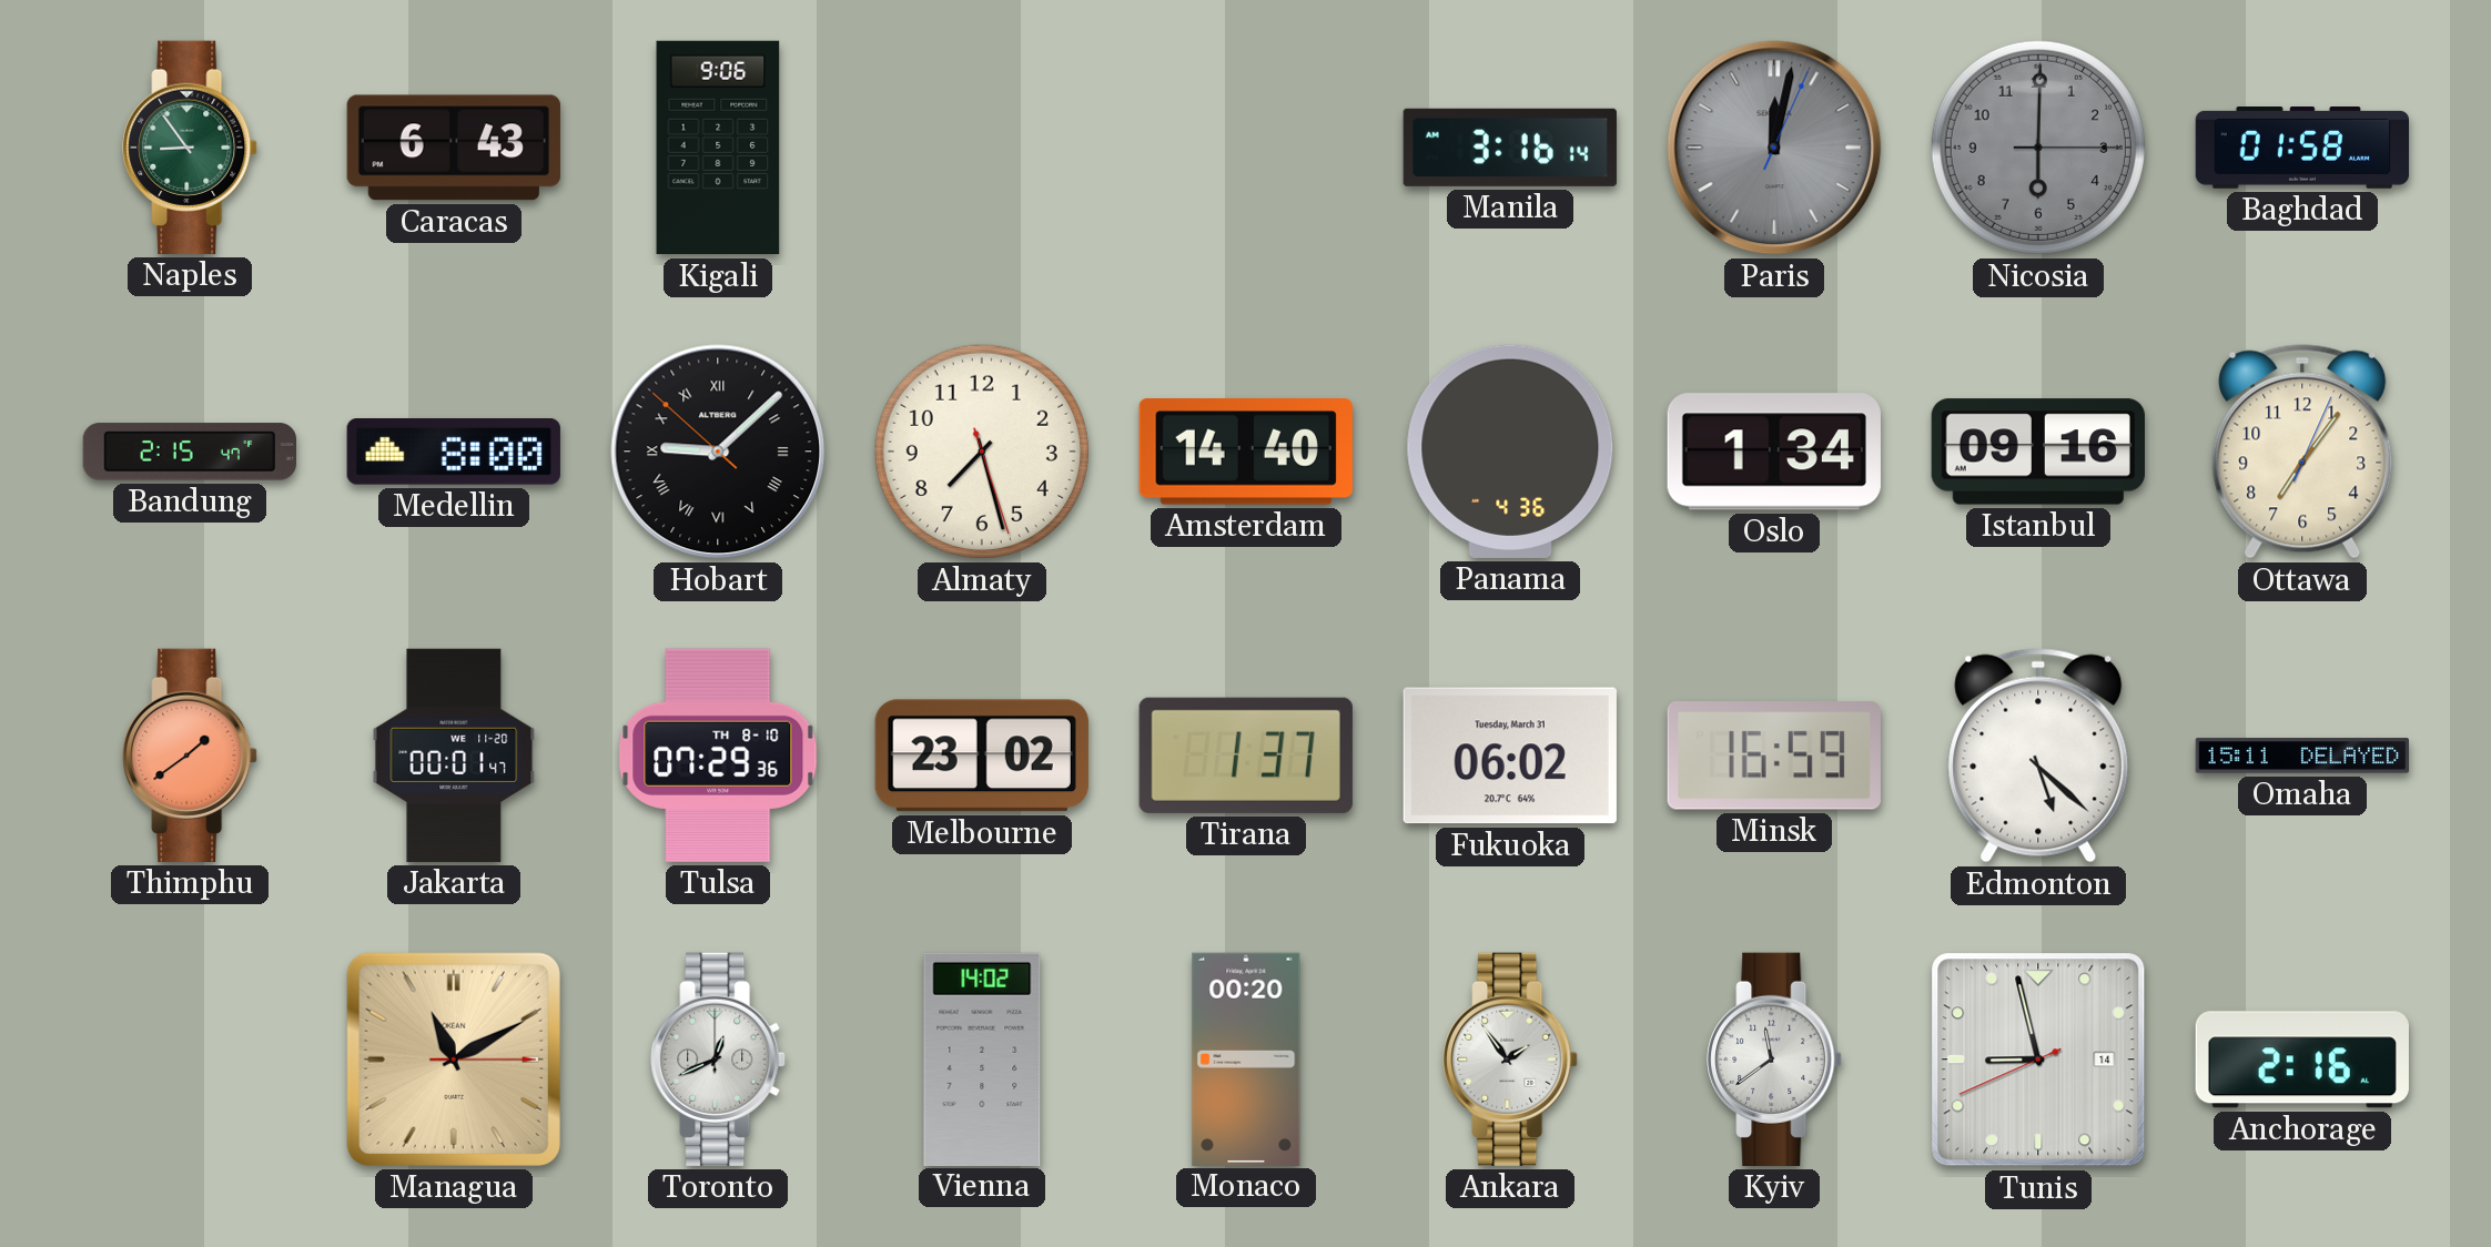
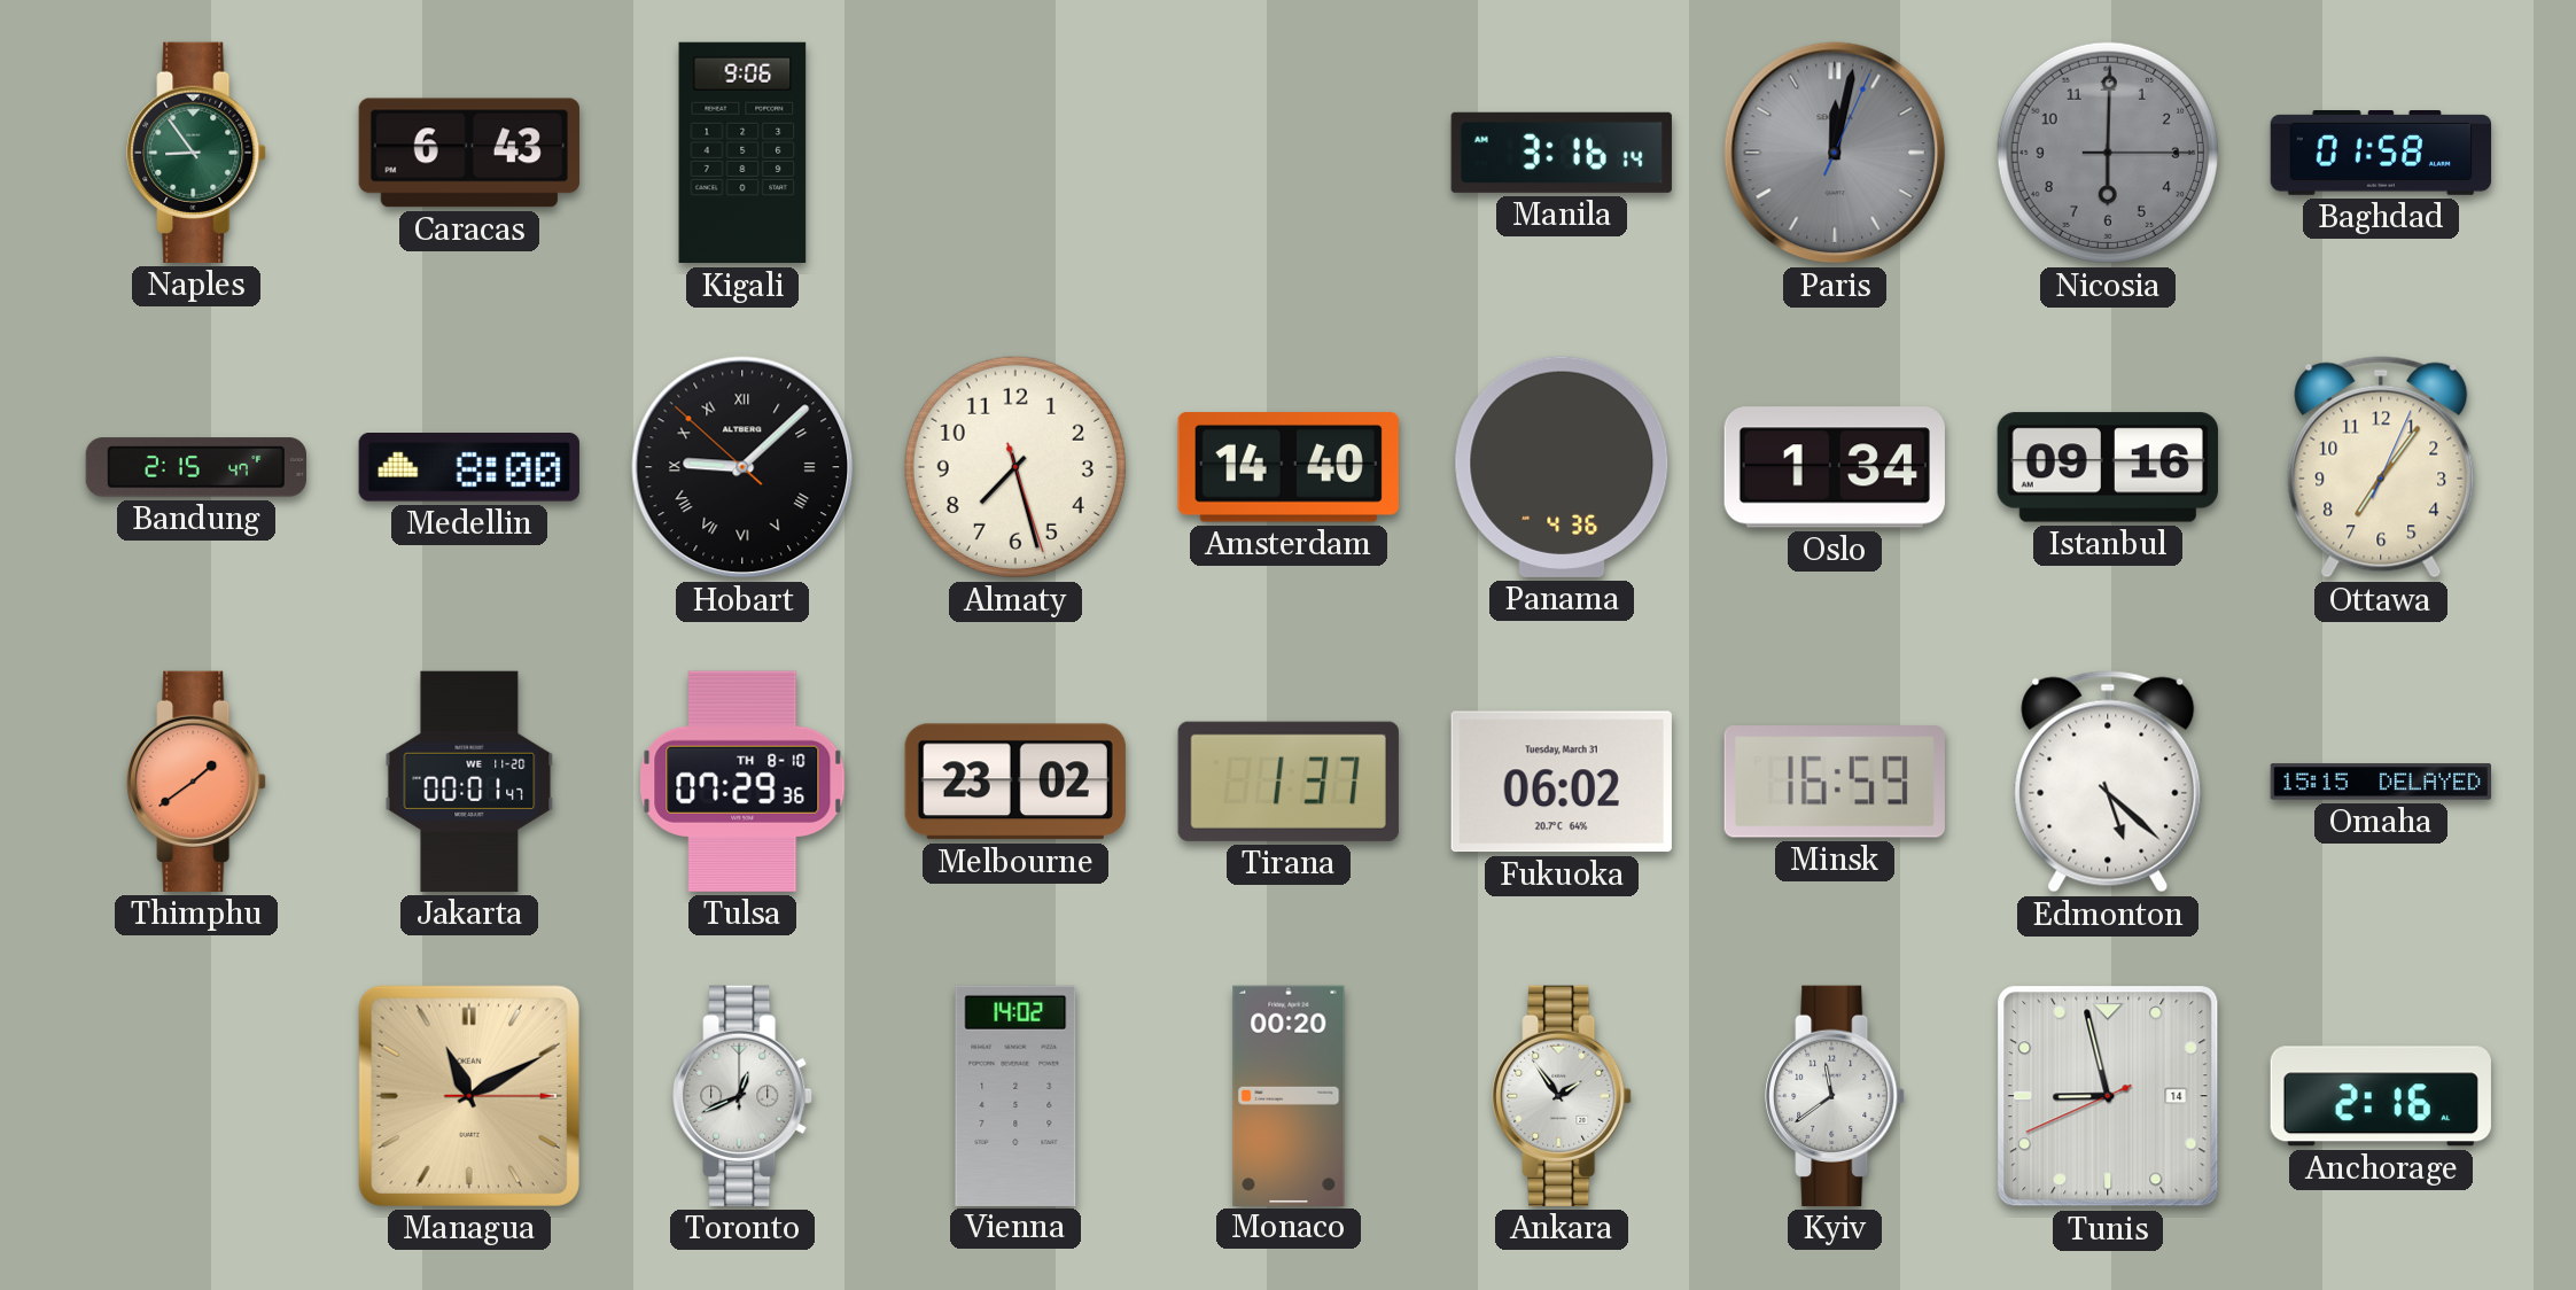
Omaha: 15:11 -> 15:15 (2380, 782)
